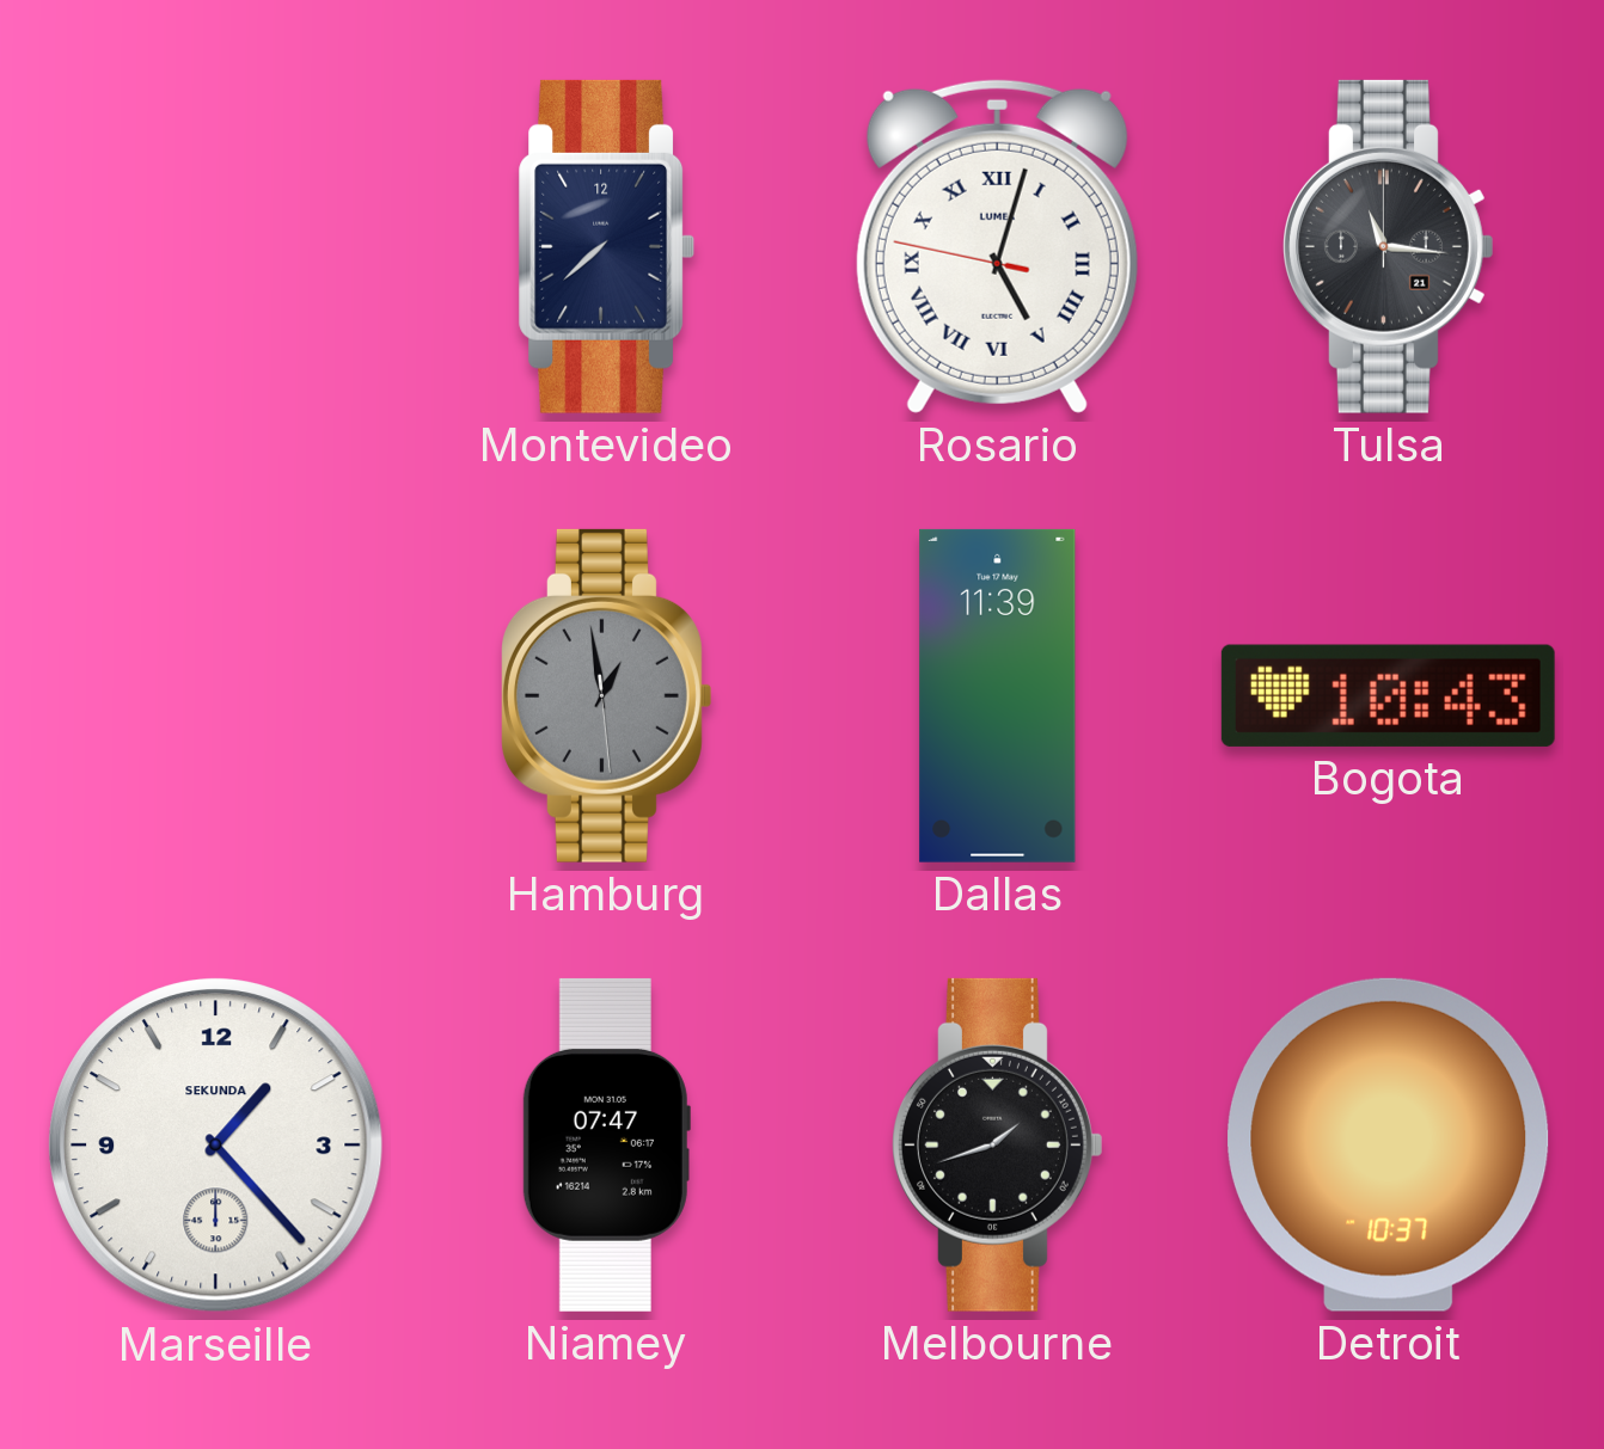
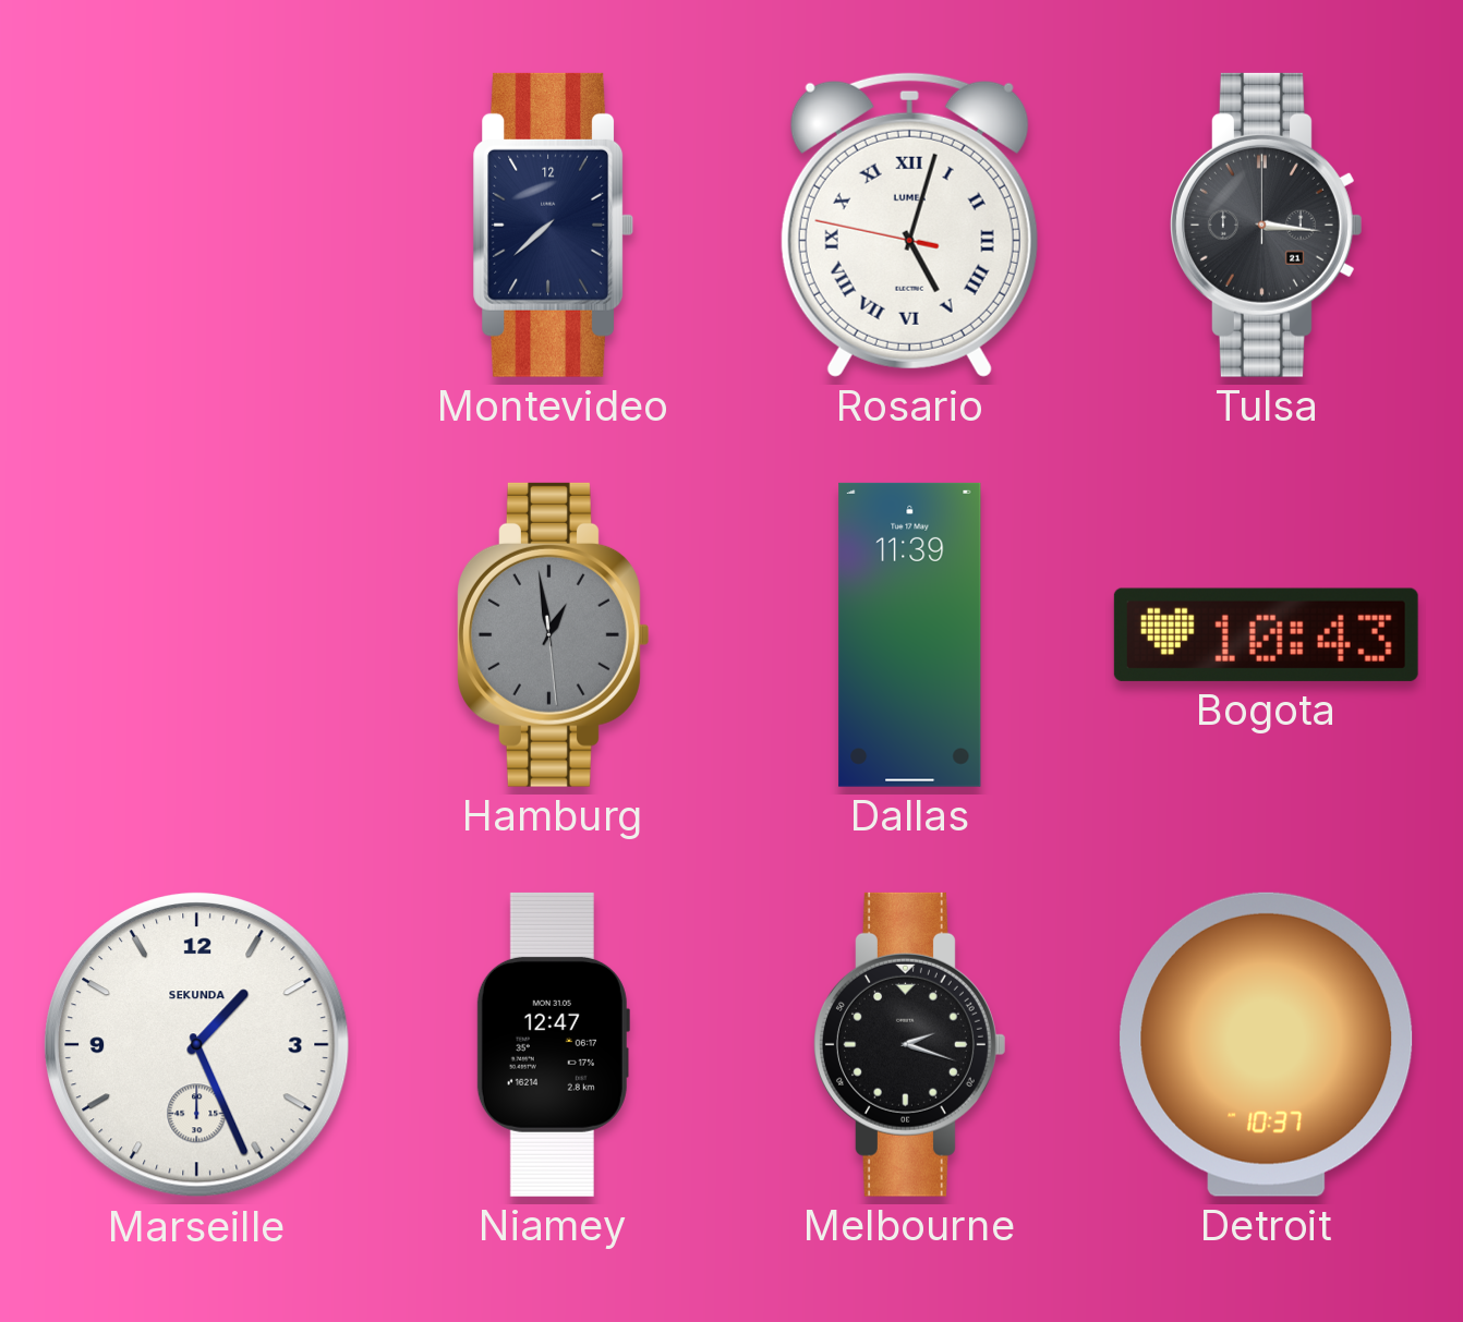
Tulsa: 11:16 -> 3:16 (1267, 225)
Marseille: 1:23 -> 1:26 (197, 1045)
Niamey: 07:47 -> 12:47 (553, 1044)
Melbourne: 1:42 -> 2:18 (910, 1044)
